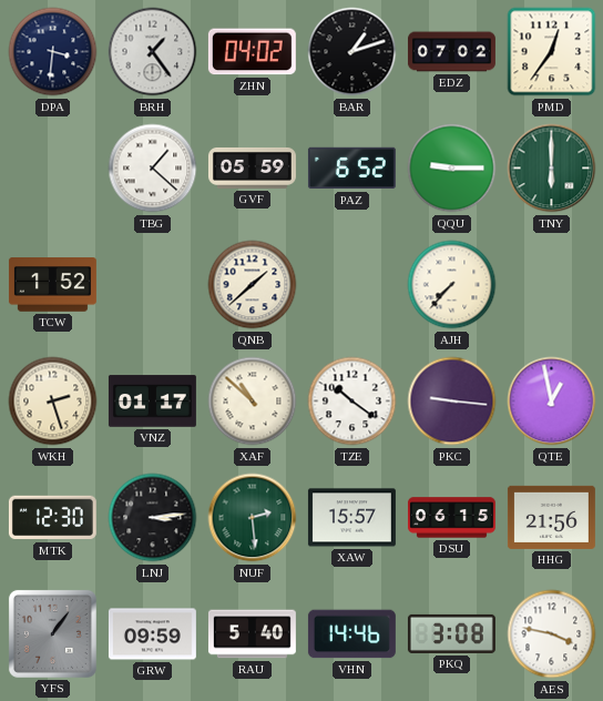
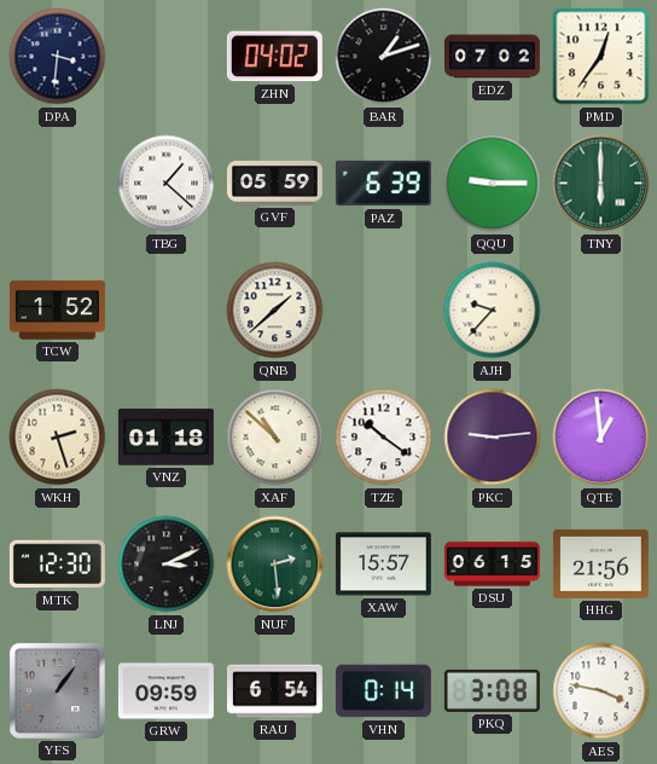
BRH: 1:24 -> none (153, 52)
PAZ: 6:52 -> 6:39 (383, 184)
AJH: 7:37 -> 9:37 (493, 311)
VNZ: 01:17 -> 01:18 (165, 438)
PKC: 9:16 -> 9:14 (493, 438)
QTE: 12:58 -> 12:59 (601, 438)
LNJ: 3:14 -> 3:11 (167, 565)
RAU: 5:40 -> 6:54 (274, 691)
VHN: 14:46 -> 0:14 (383, 691)
